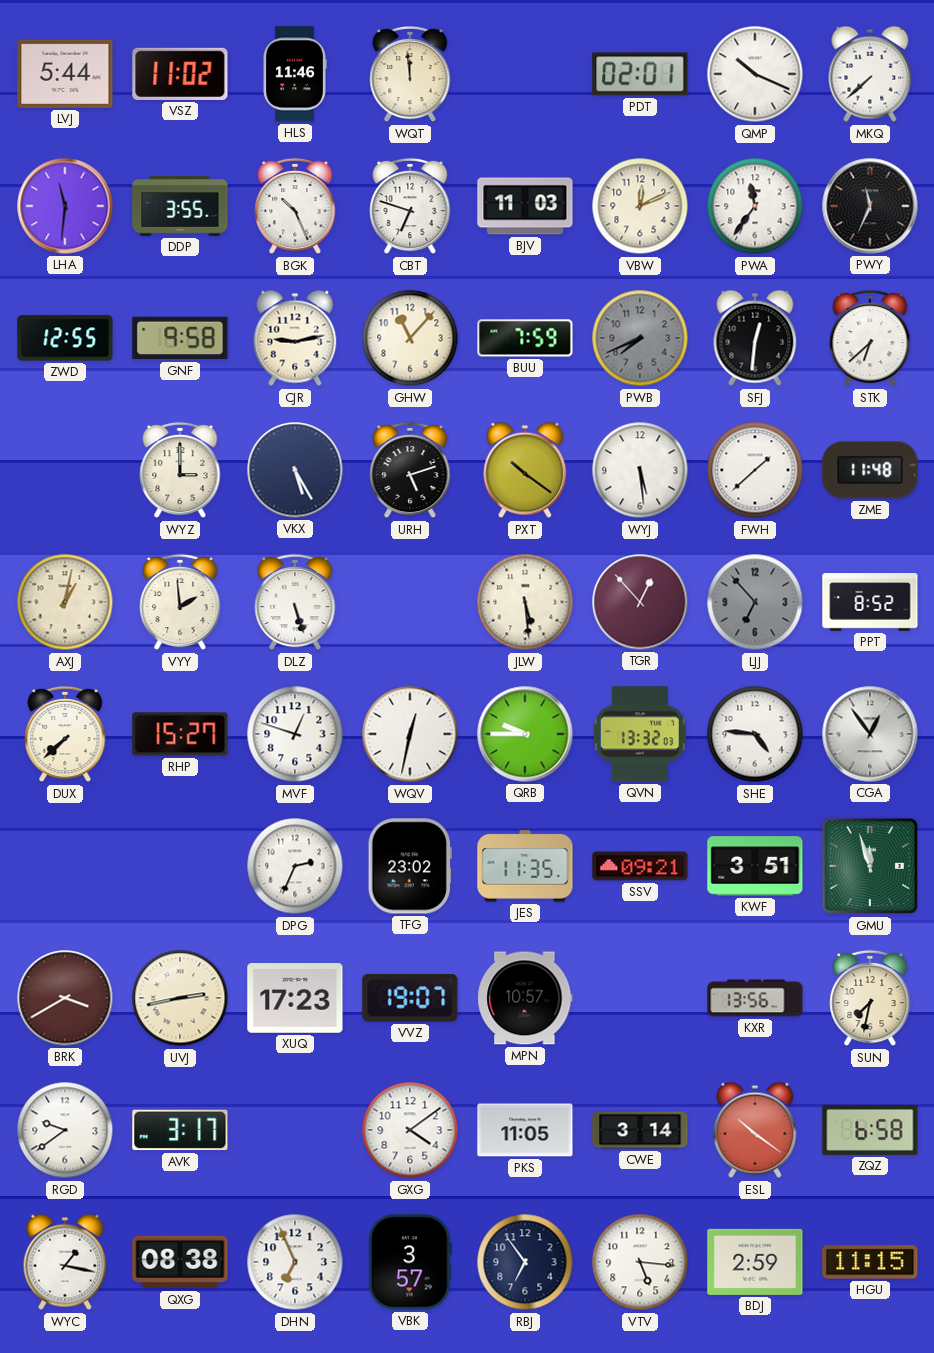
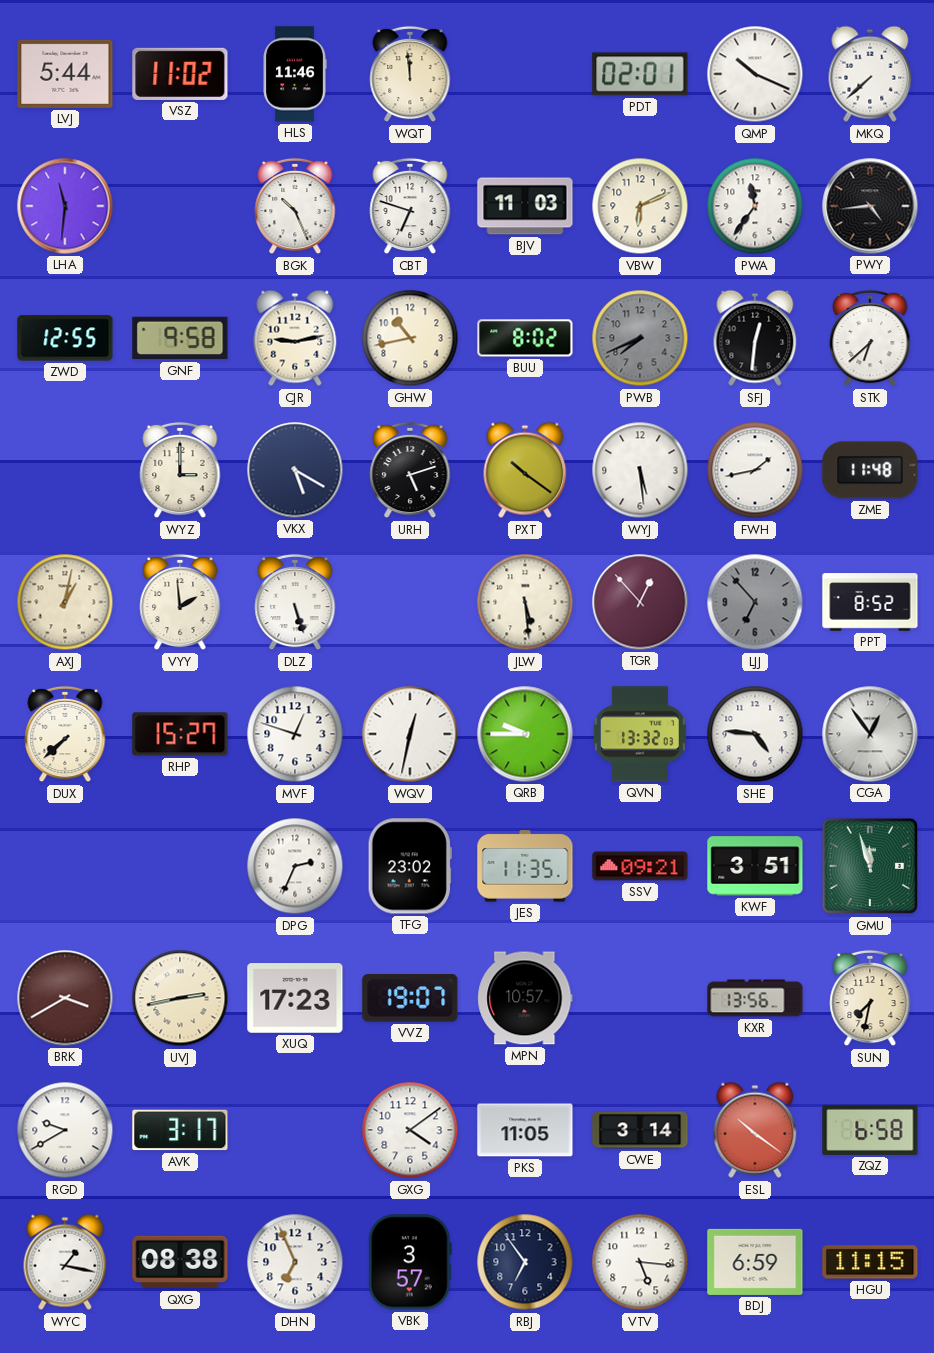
DDP: 3:55 -> none (180, 207)
VBW: 12:11 -> 6:11 (640, 206)
PWY: 11:34 -> 4:44 (870, 206)
GHW: 11:07 -> 10:43 (410, 338)
BUU: 7:59 -> 8:02 (525, 338)
VKX: 5:25 -> 5:20 (295, 470)
FWH: 1:38 -> 1:43 (755, 470)
RGD: 9:39 -> 9:40 (65, 1130)
BDJ: 2:59 -> 6:59 (755, 1262)
